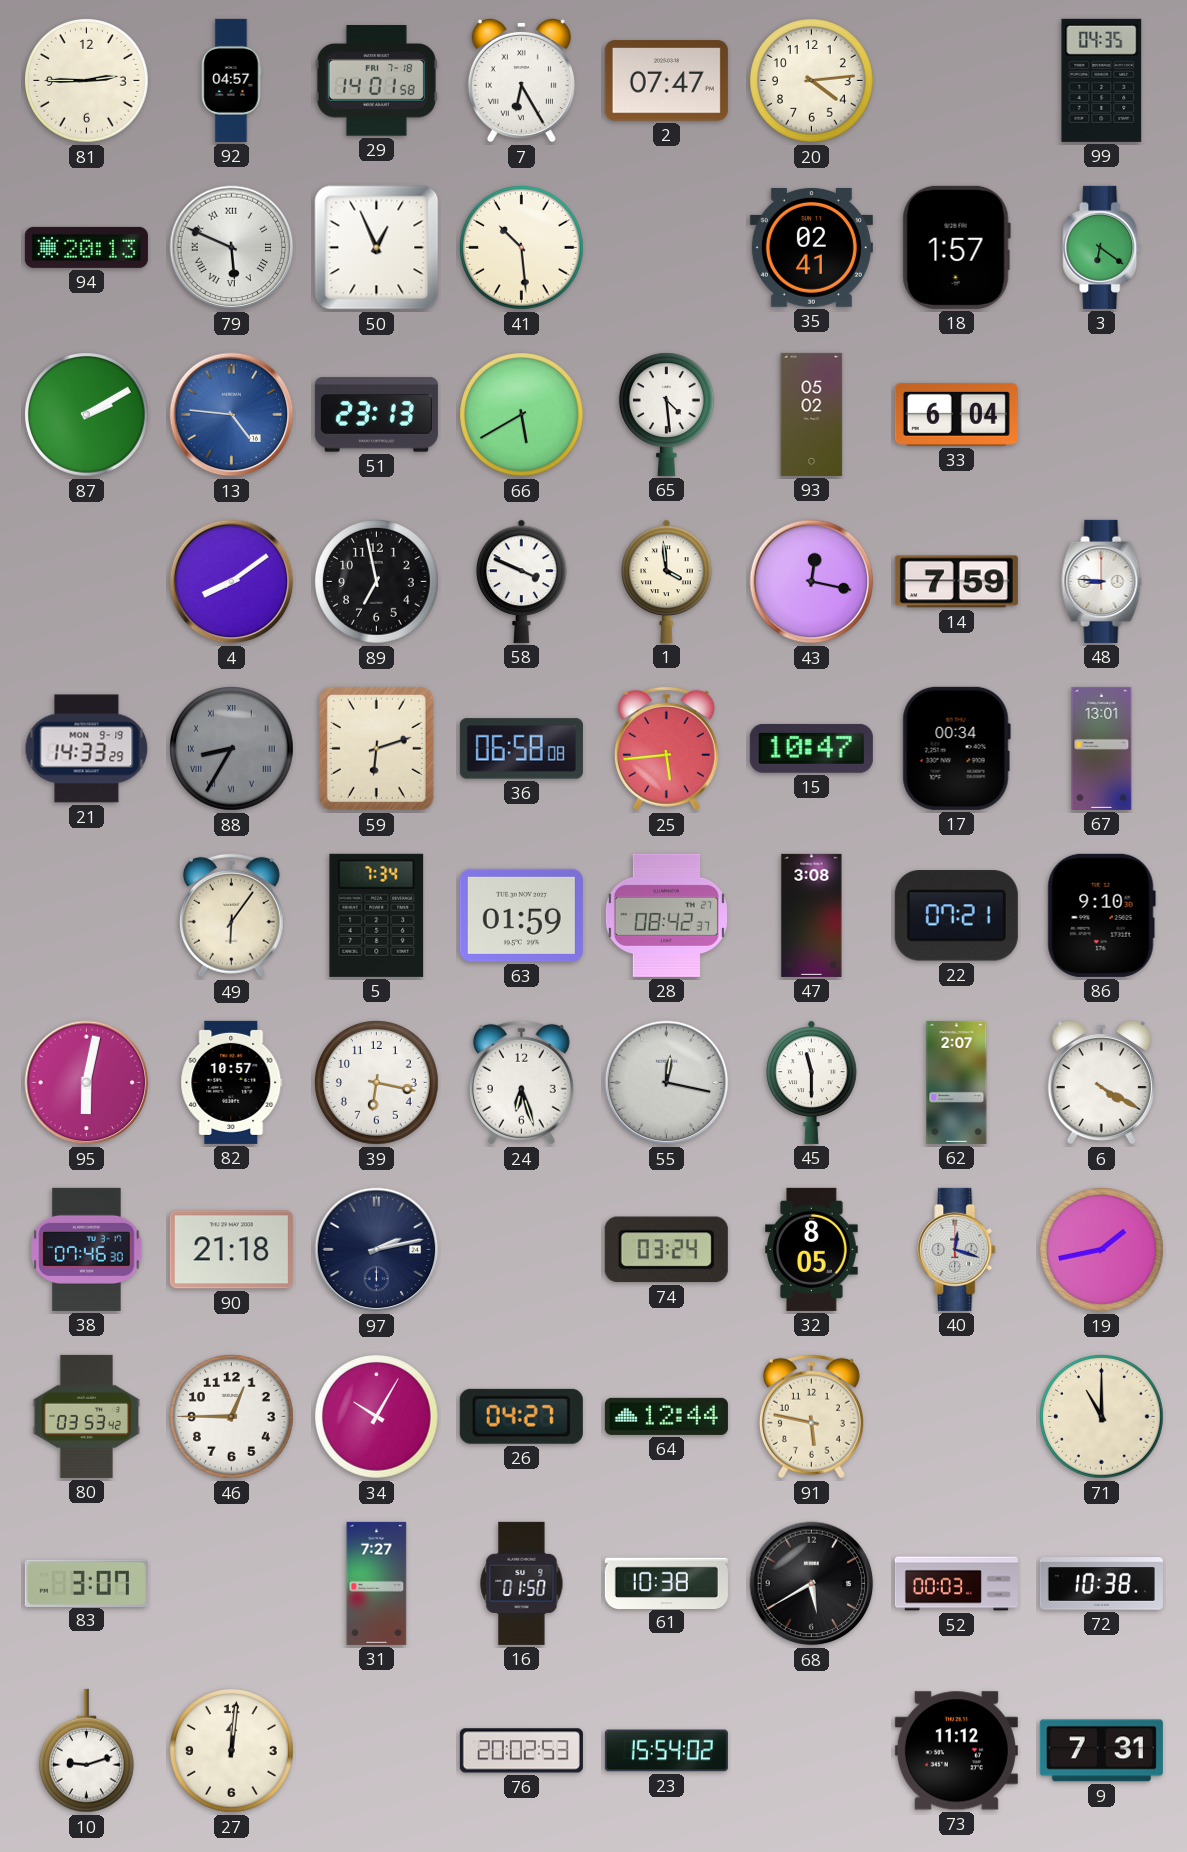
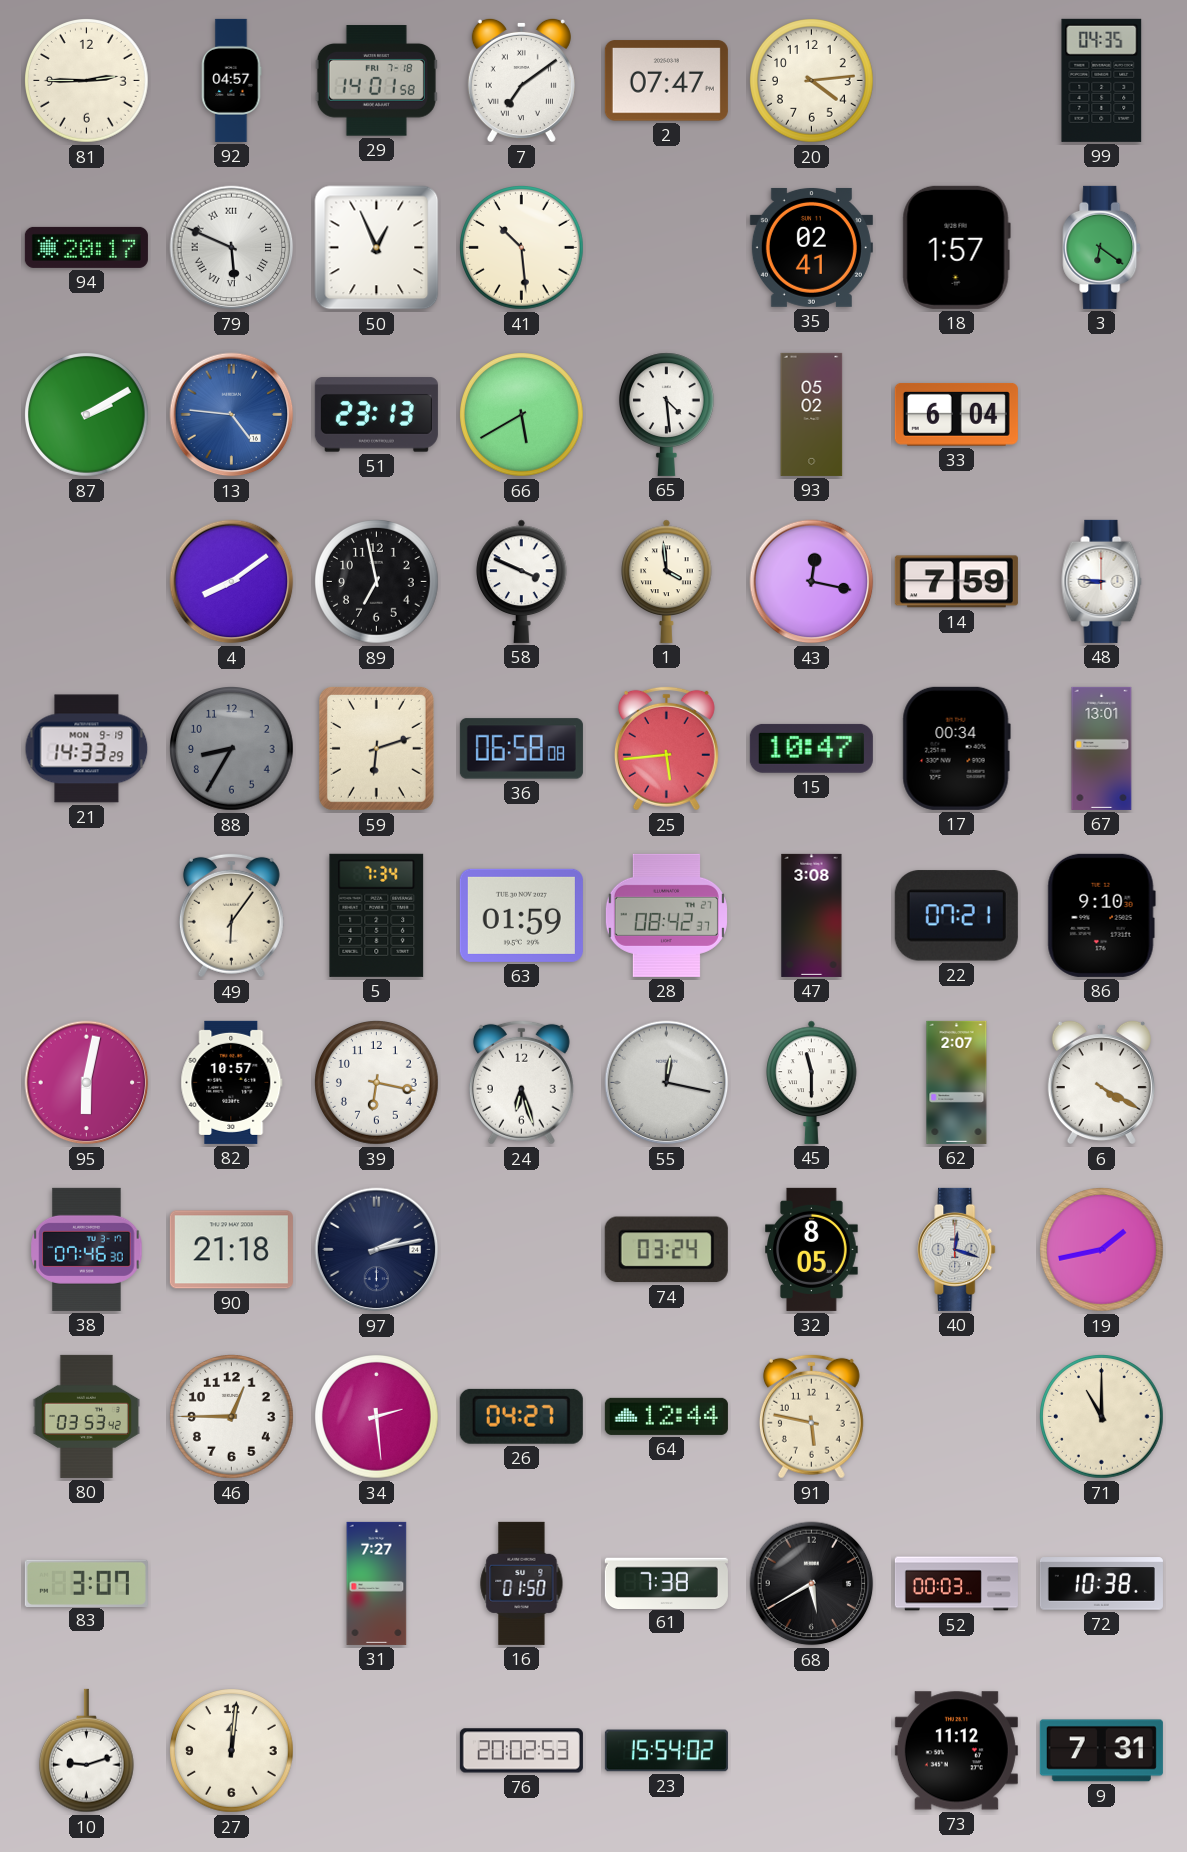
7: 6:25 -> 7:09 (521, 80)
94: 20:13 -> 20:17 (86, 247)
88 numerals: Roman -> Arabic (232, 749)
34: 10:05 -> 2:29 (377, 1417)
61: 10:38 -> 7:38 (666, 1583)
